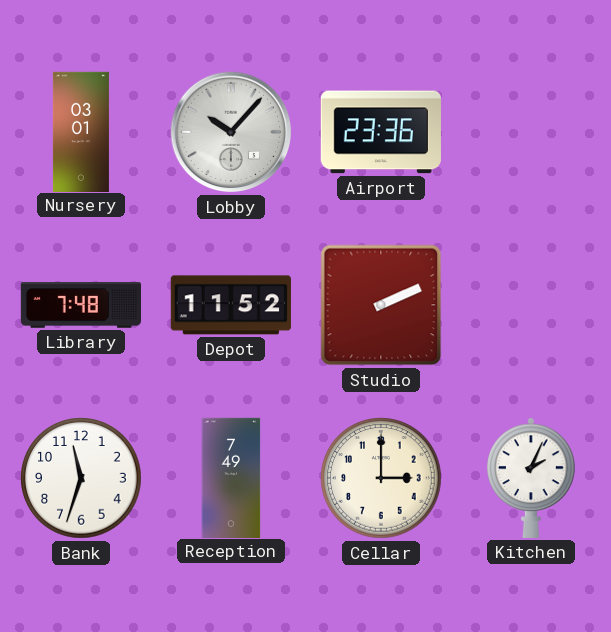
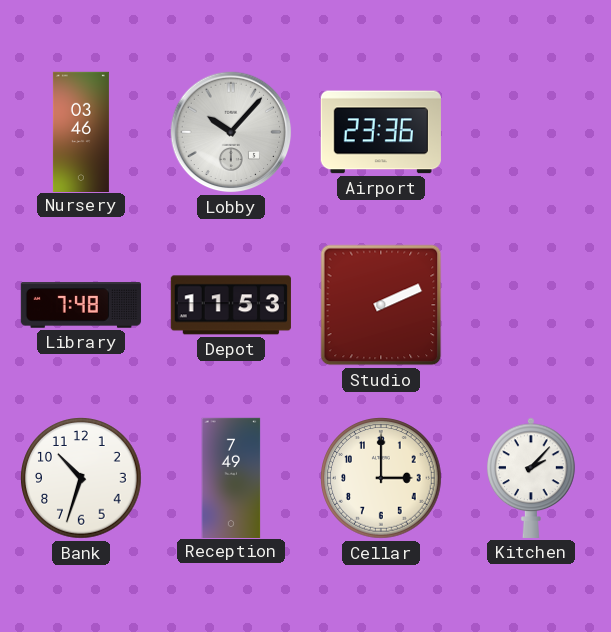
Nursery: 03:01 -> 03:46 (81, 131)
Depot: 11:52 -> 11:53 (231, 305)
Bank: 11:33 -> 10:33 (81, 478)
Kitchen: 2:04 -> 2:07 (531, 478)
